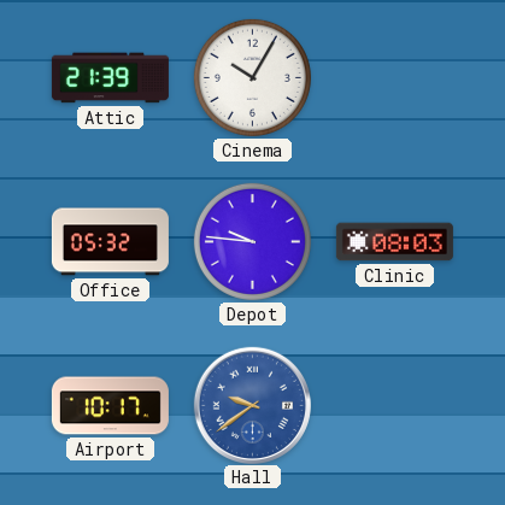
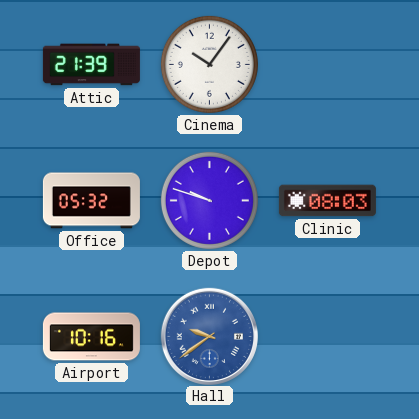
Cinema: 10:05 -> 10:06 (209, 64)
Depot: 9:46 -> 9:48 (209, 200)
Airport: 10:17 -> 10:16 (91, 337)
